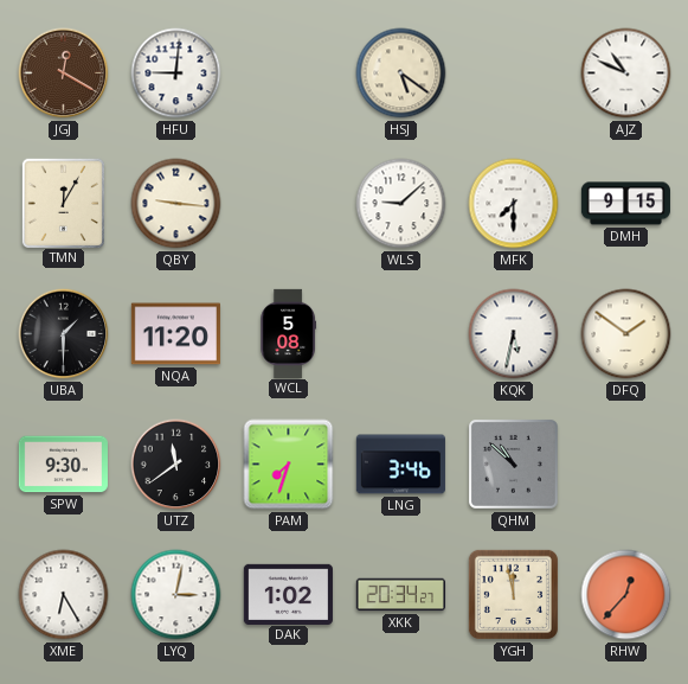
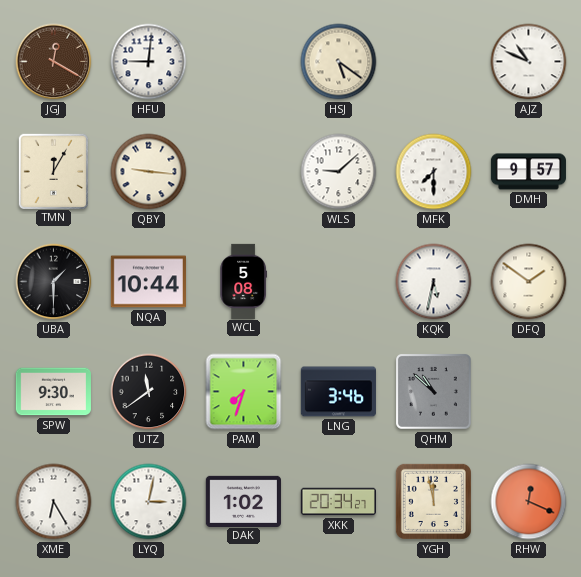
DMH: 9:15 -> 9:57 (528, 172)
NQA: 11:20 -> 10:44 (148, 282)
RHW: 12:37 -> 12:19 (529, 502)
